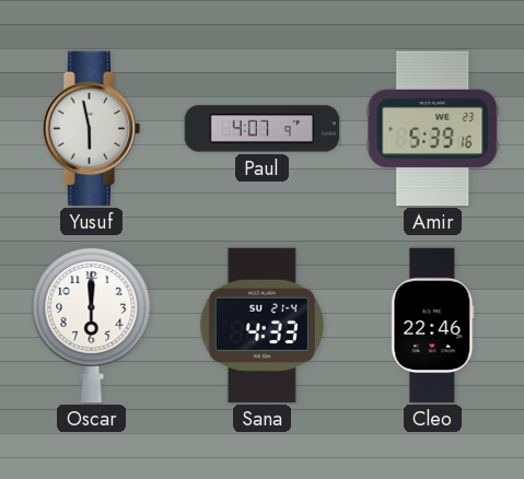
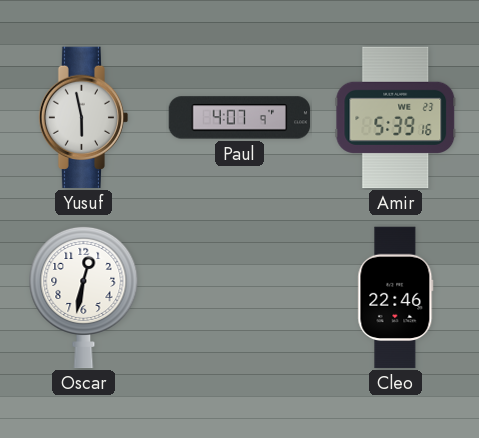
Oscar: 6:00 -> 12:32 (84, 297)
Sana: 4:33 -> none (261, 326)
